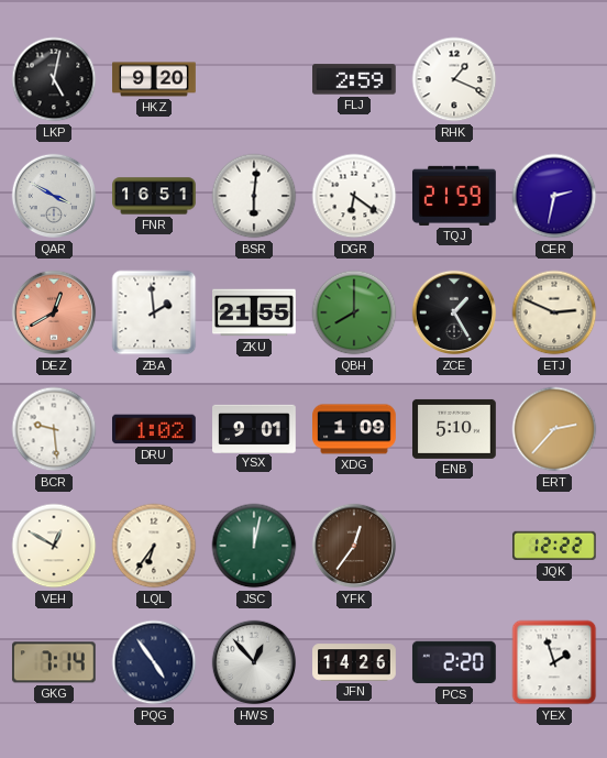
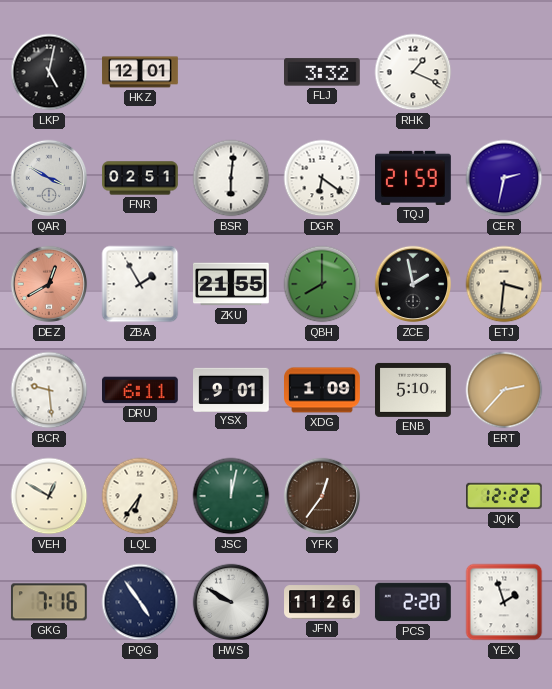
HKZ: 9:20 -> 12:01 (140, 72)
FLJ: 2:59 -> 3:32 (323, 72)
FNR: 16:51 -> 02:51 (140, 178)
ZBA: 1:59 -> 1:55 (140, 284)
ZCE: 1:25 -> 1:58 (413, 284)
ETJ: 2:49 -> 3:31 (504, 284)
DRU: 1:02 -> 6:11 (141, 390)
GKG: 7:14 -> 7:16 (49, 602)
HWS: 12:53 -> 9:50 (231, 602)
JFN: 14:26 -> 11:26 (322, 602)
